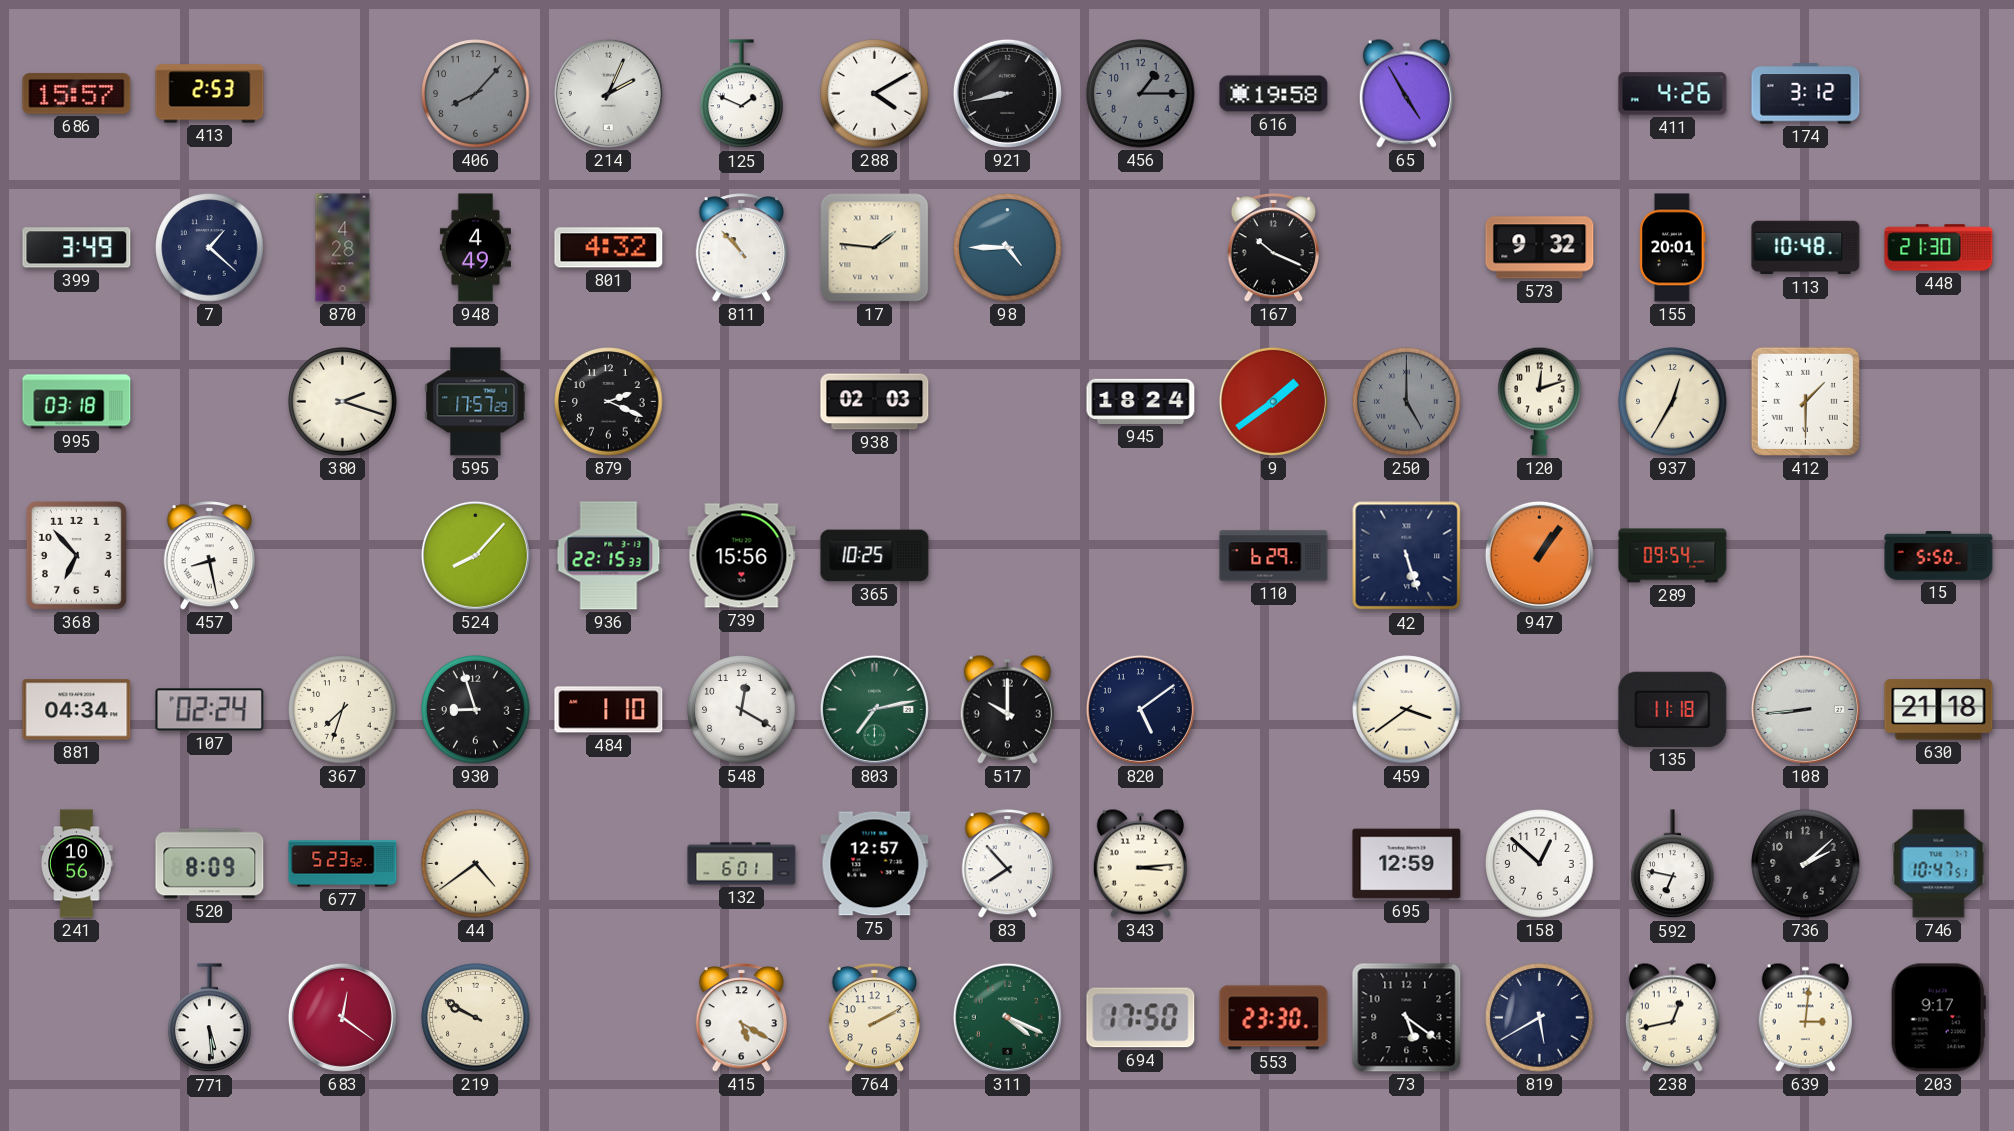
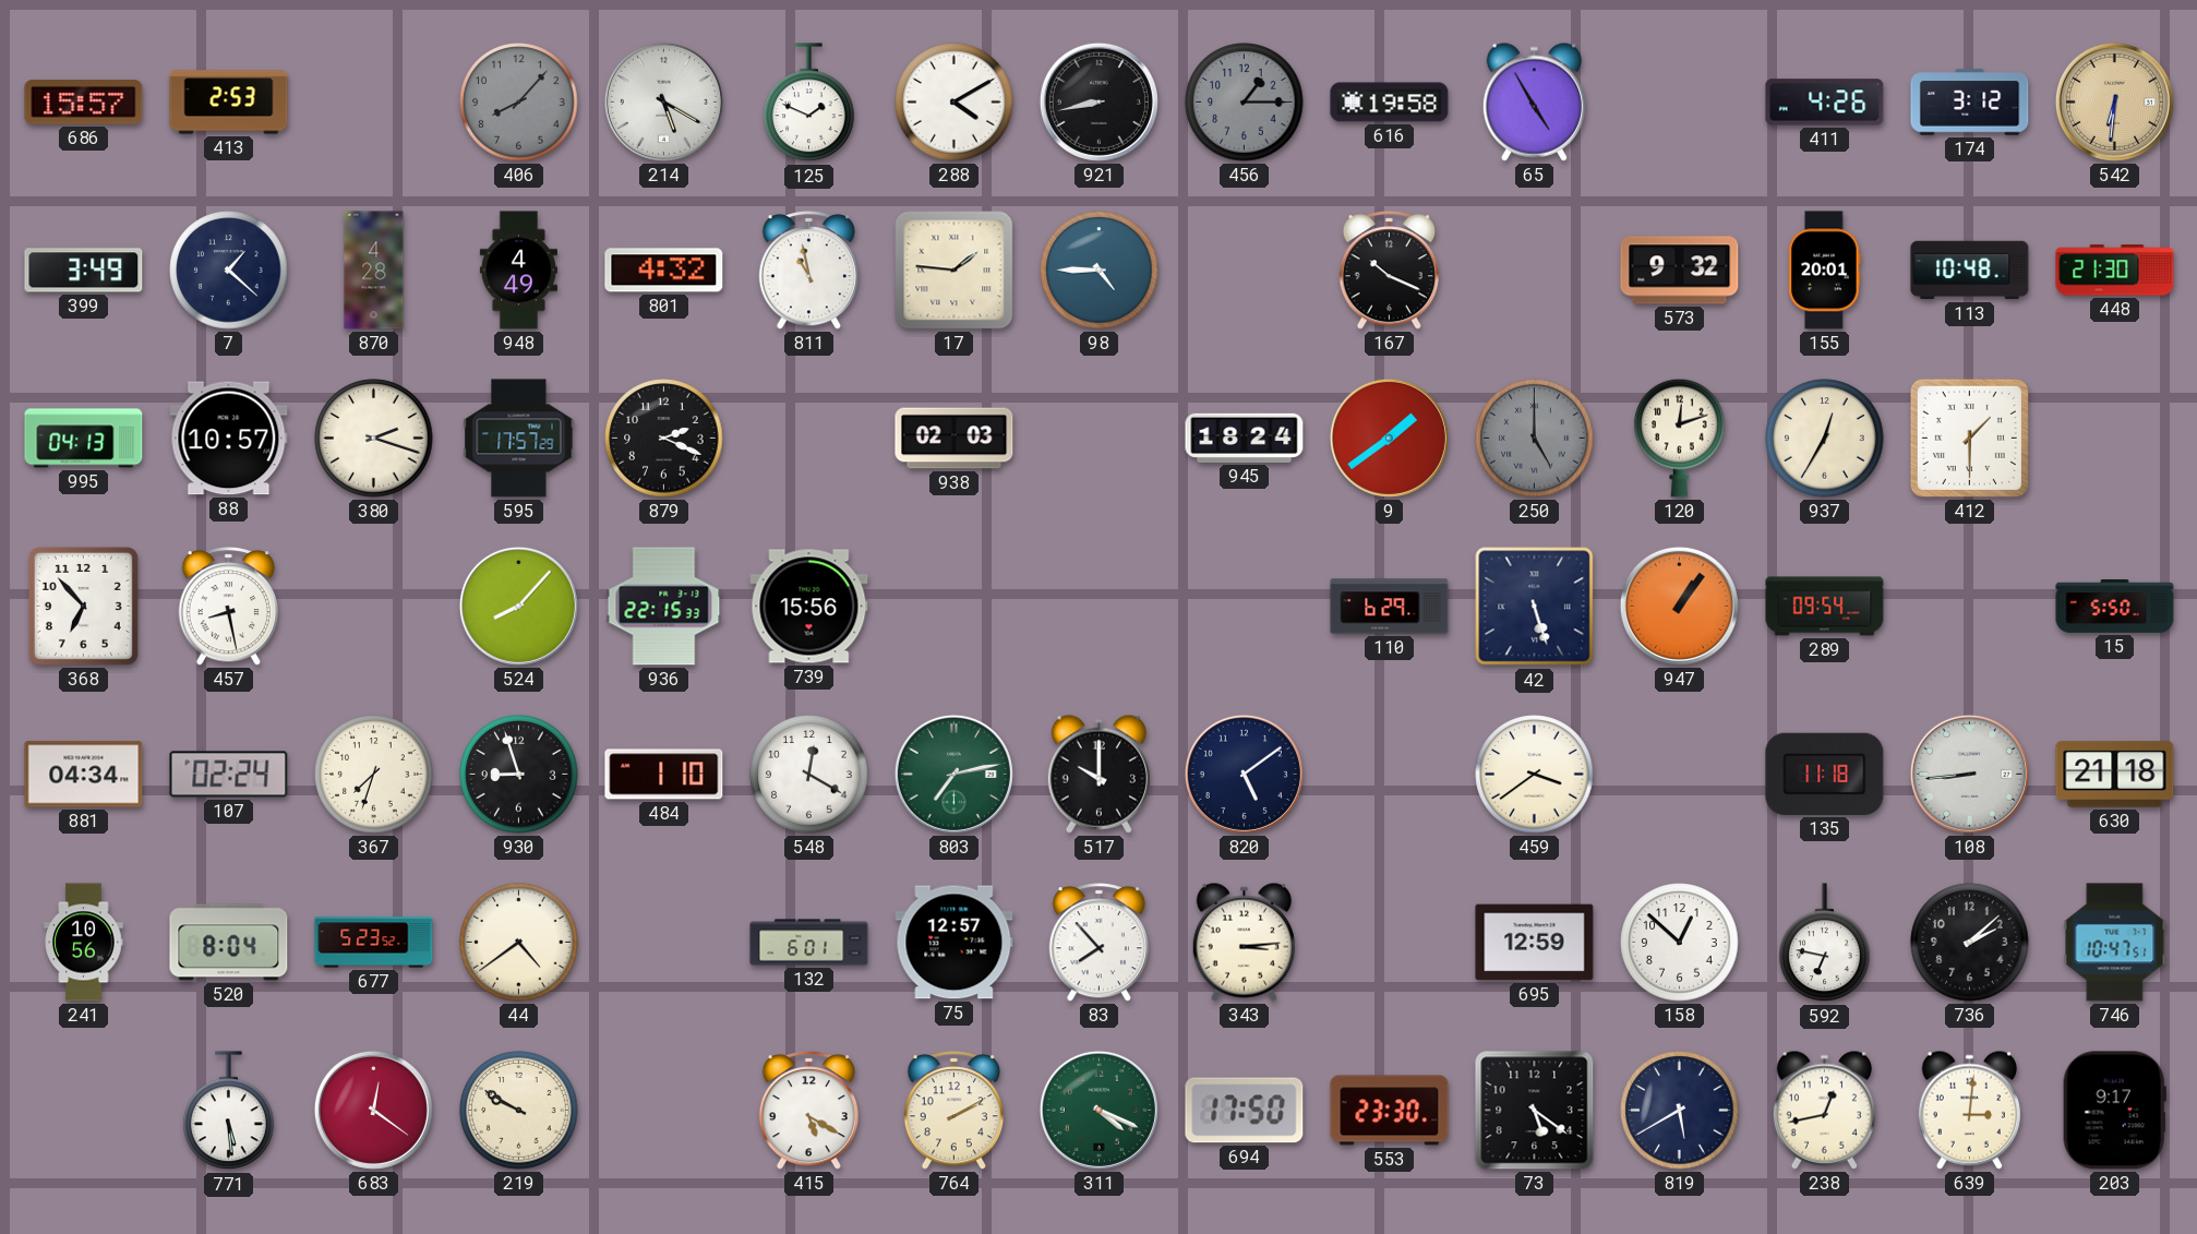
214: 2:04 -> 5:20 (663, 101)
542: none -> 6:31 (2114, 101)
811: 10:53 -> 10:58 (808, 271)
995: 03:18 -> 04:13 (84, 439)
88: none -> 10:57 (229, 439)
365: 10:25 -> none (875, 556)
520: 8:09 -> 8:04 (229, 943)
